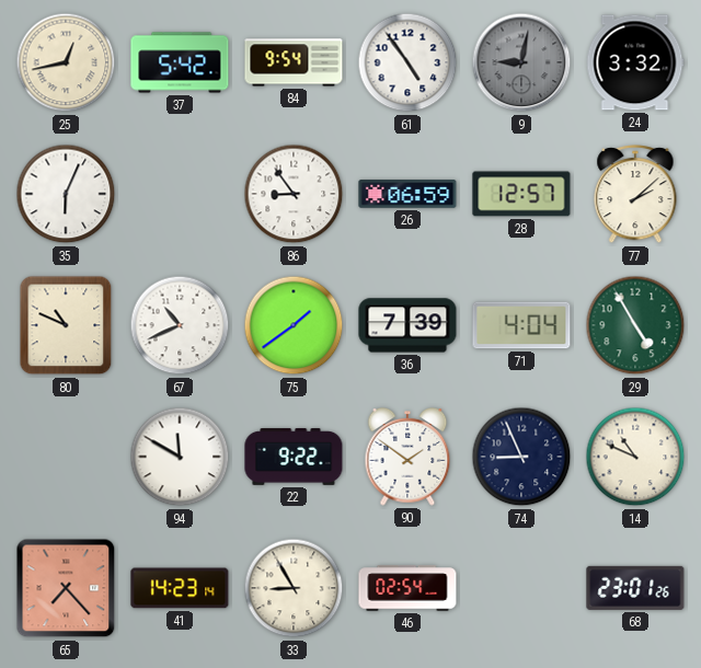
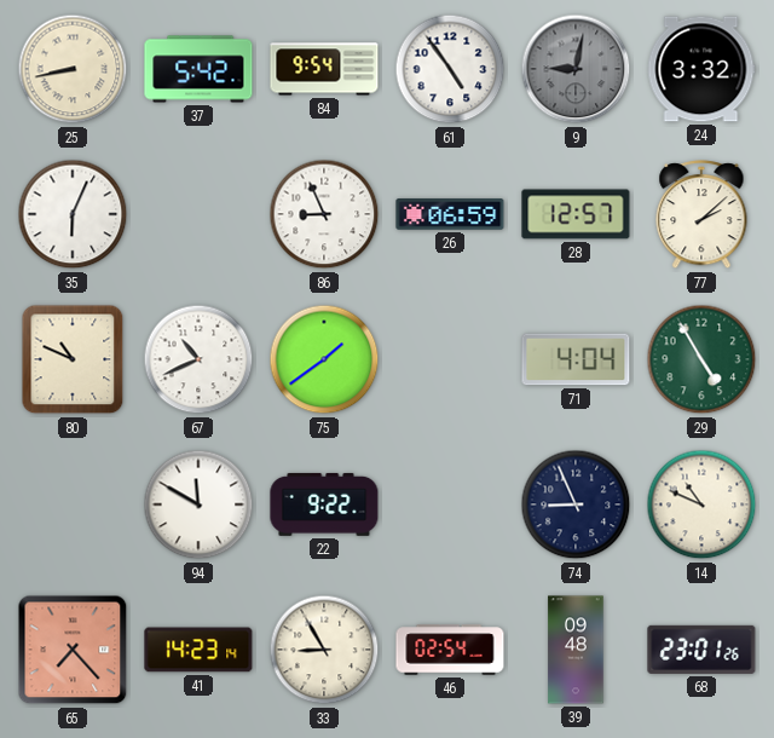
25: 12:43 -> 8:43 (73, 69)
86: 8:54 -> 8:56 (324, 214)
36: 7:39 -> none (407, 325)
90: 1:51 -> none (407, 458)
39: none -> 09:48 (576, 650)
